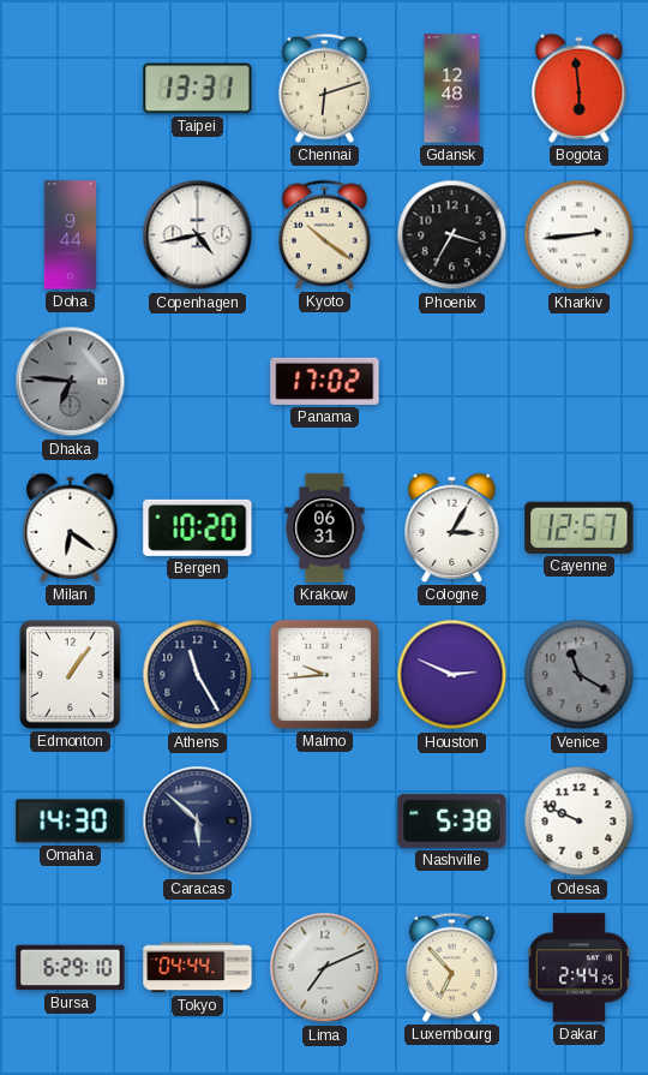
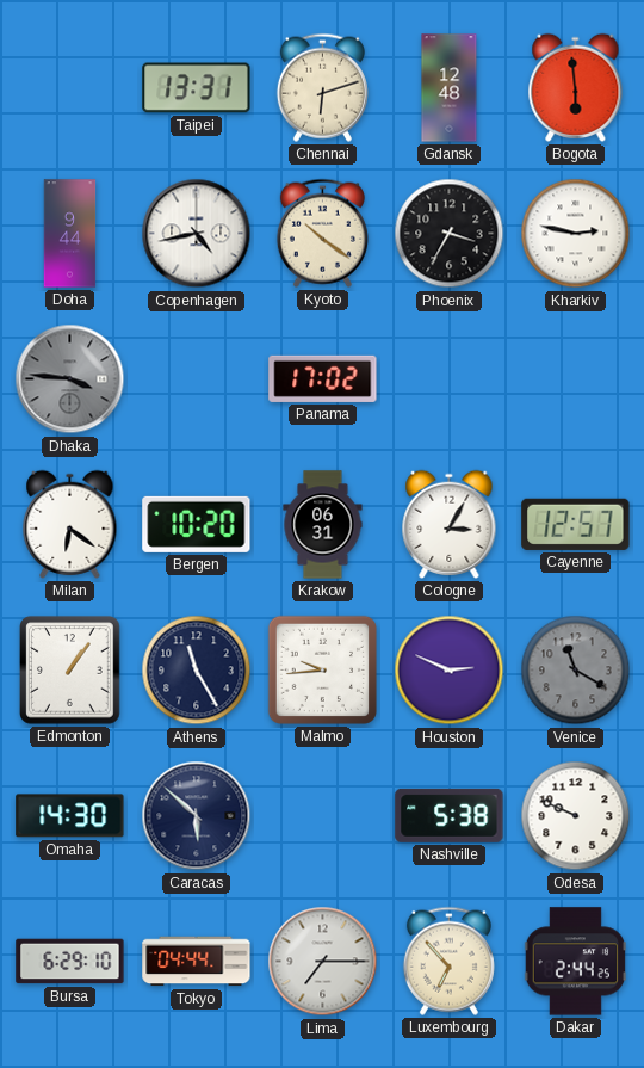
Kharkiv: 2:44 -> 2:47 (576, 234)
Dhaka: 6:46 -> 3:46 (70, 379)
Lima: 7:11 -> 7:15 (323, 962)
